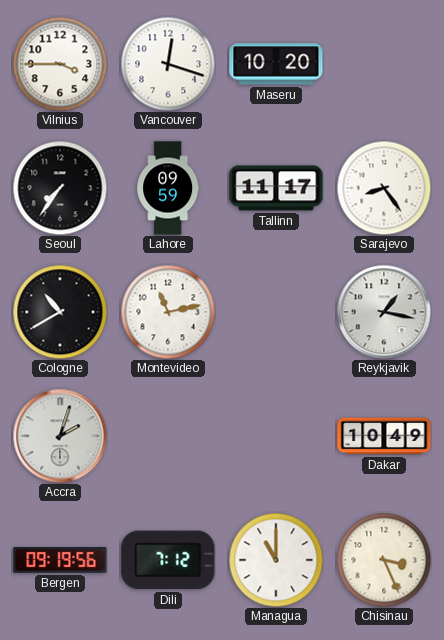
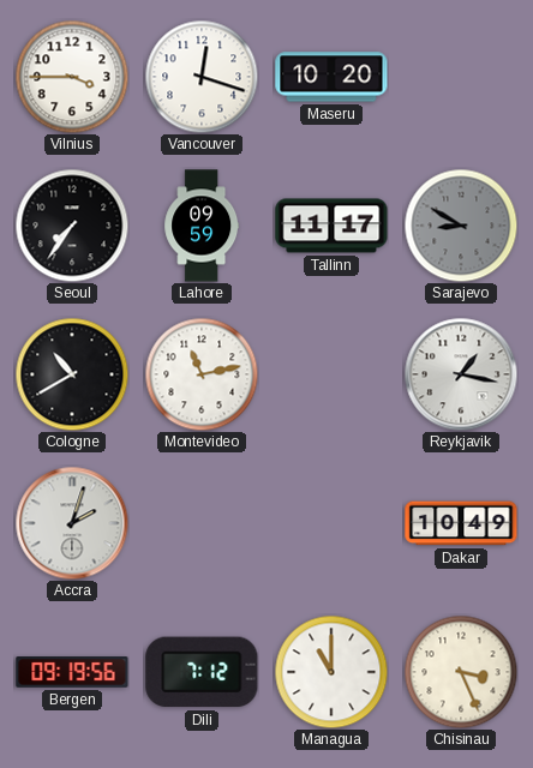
Sarajevo: 8:24 -> 8:50 (461, 226)
Sarajevo dial: white -> grey (461, 226)
